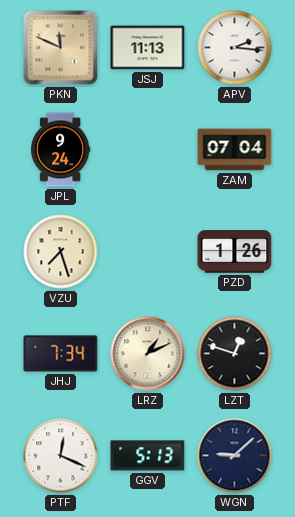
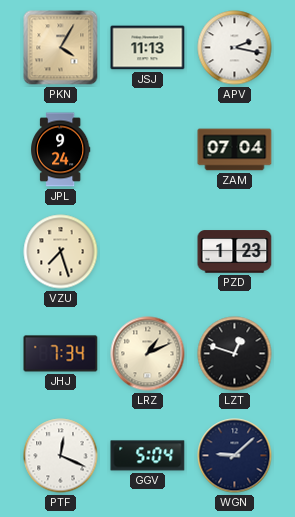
PKN: 11:49 -> 4:05 (61, 48)
APV: 2:16 -> 2:17 (235, 48)
PZD: 1:26 -> 1:23 (235, 252)
GGV: 5:13 -> 5:04 (148, 456)
